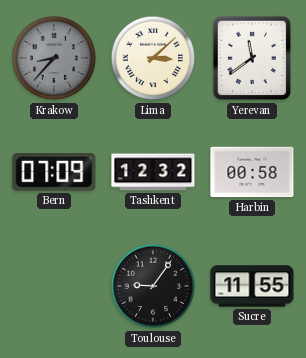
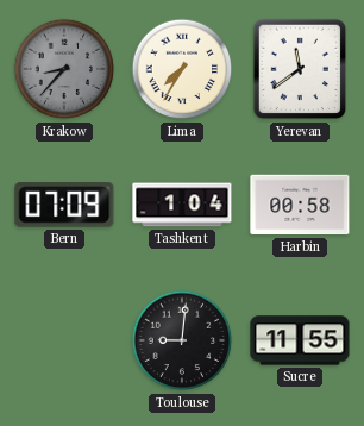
Lima: 3:08 -> 7:35 (182, 69)
Tashkent: 12:32 -> 1:04 (182, 205)
Toulouse: 9:06 -> 9:01 (182, 340)
